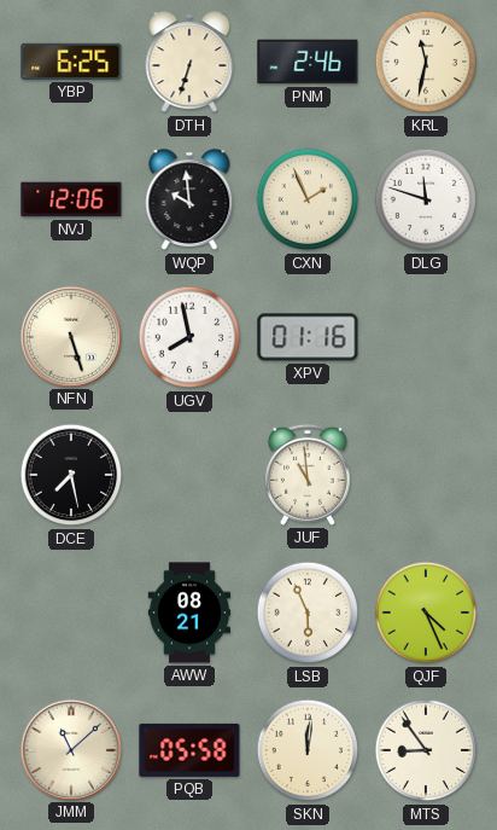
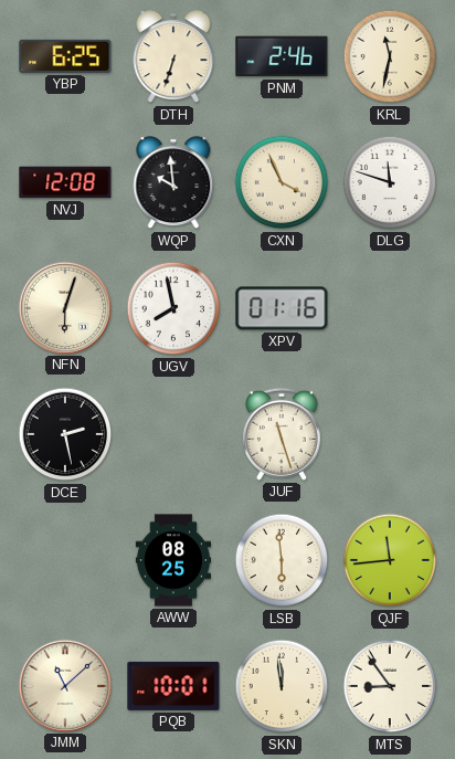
NVJ: 12:06 -> 12:08 (65, 182)
CXN: 1:56 -> 3:56 (282, 182)
NFN: 5:27 -> 6:03 (64, 307)
DCE: 7:28 -> 2:28 (65, 434)
JUF: 10:59 -> 11:27 (282, 434)
AWW: 08:21 -> 08:25 (172, 560)
LSB: 5:56 -> 5:59 (282, 560)
QJF: 4:26 -> 11:44 (390, 560)
PQB: 05:58 -> 10:01 (173, 686)
SKN: 12:01 -> 11:59 (282, 686)
